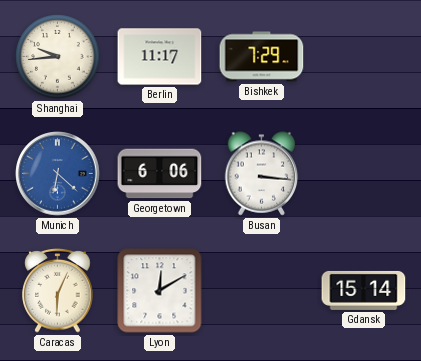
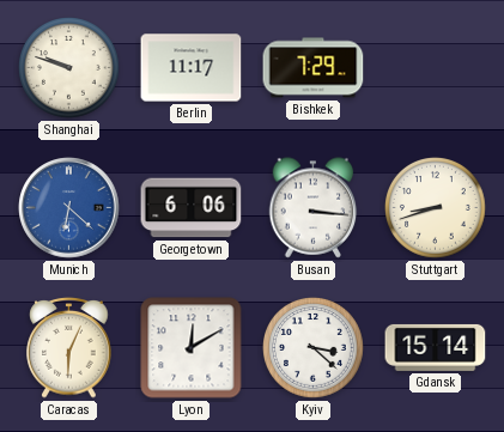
Shanghai: 9:44 -> 9:48 (69, 68)
Stuttgart: none -> 8:42 (436, 208)
Kyiv: none -> 3:22 (314, 348)
